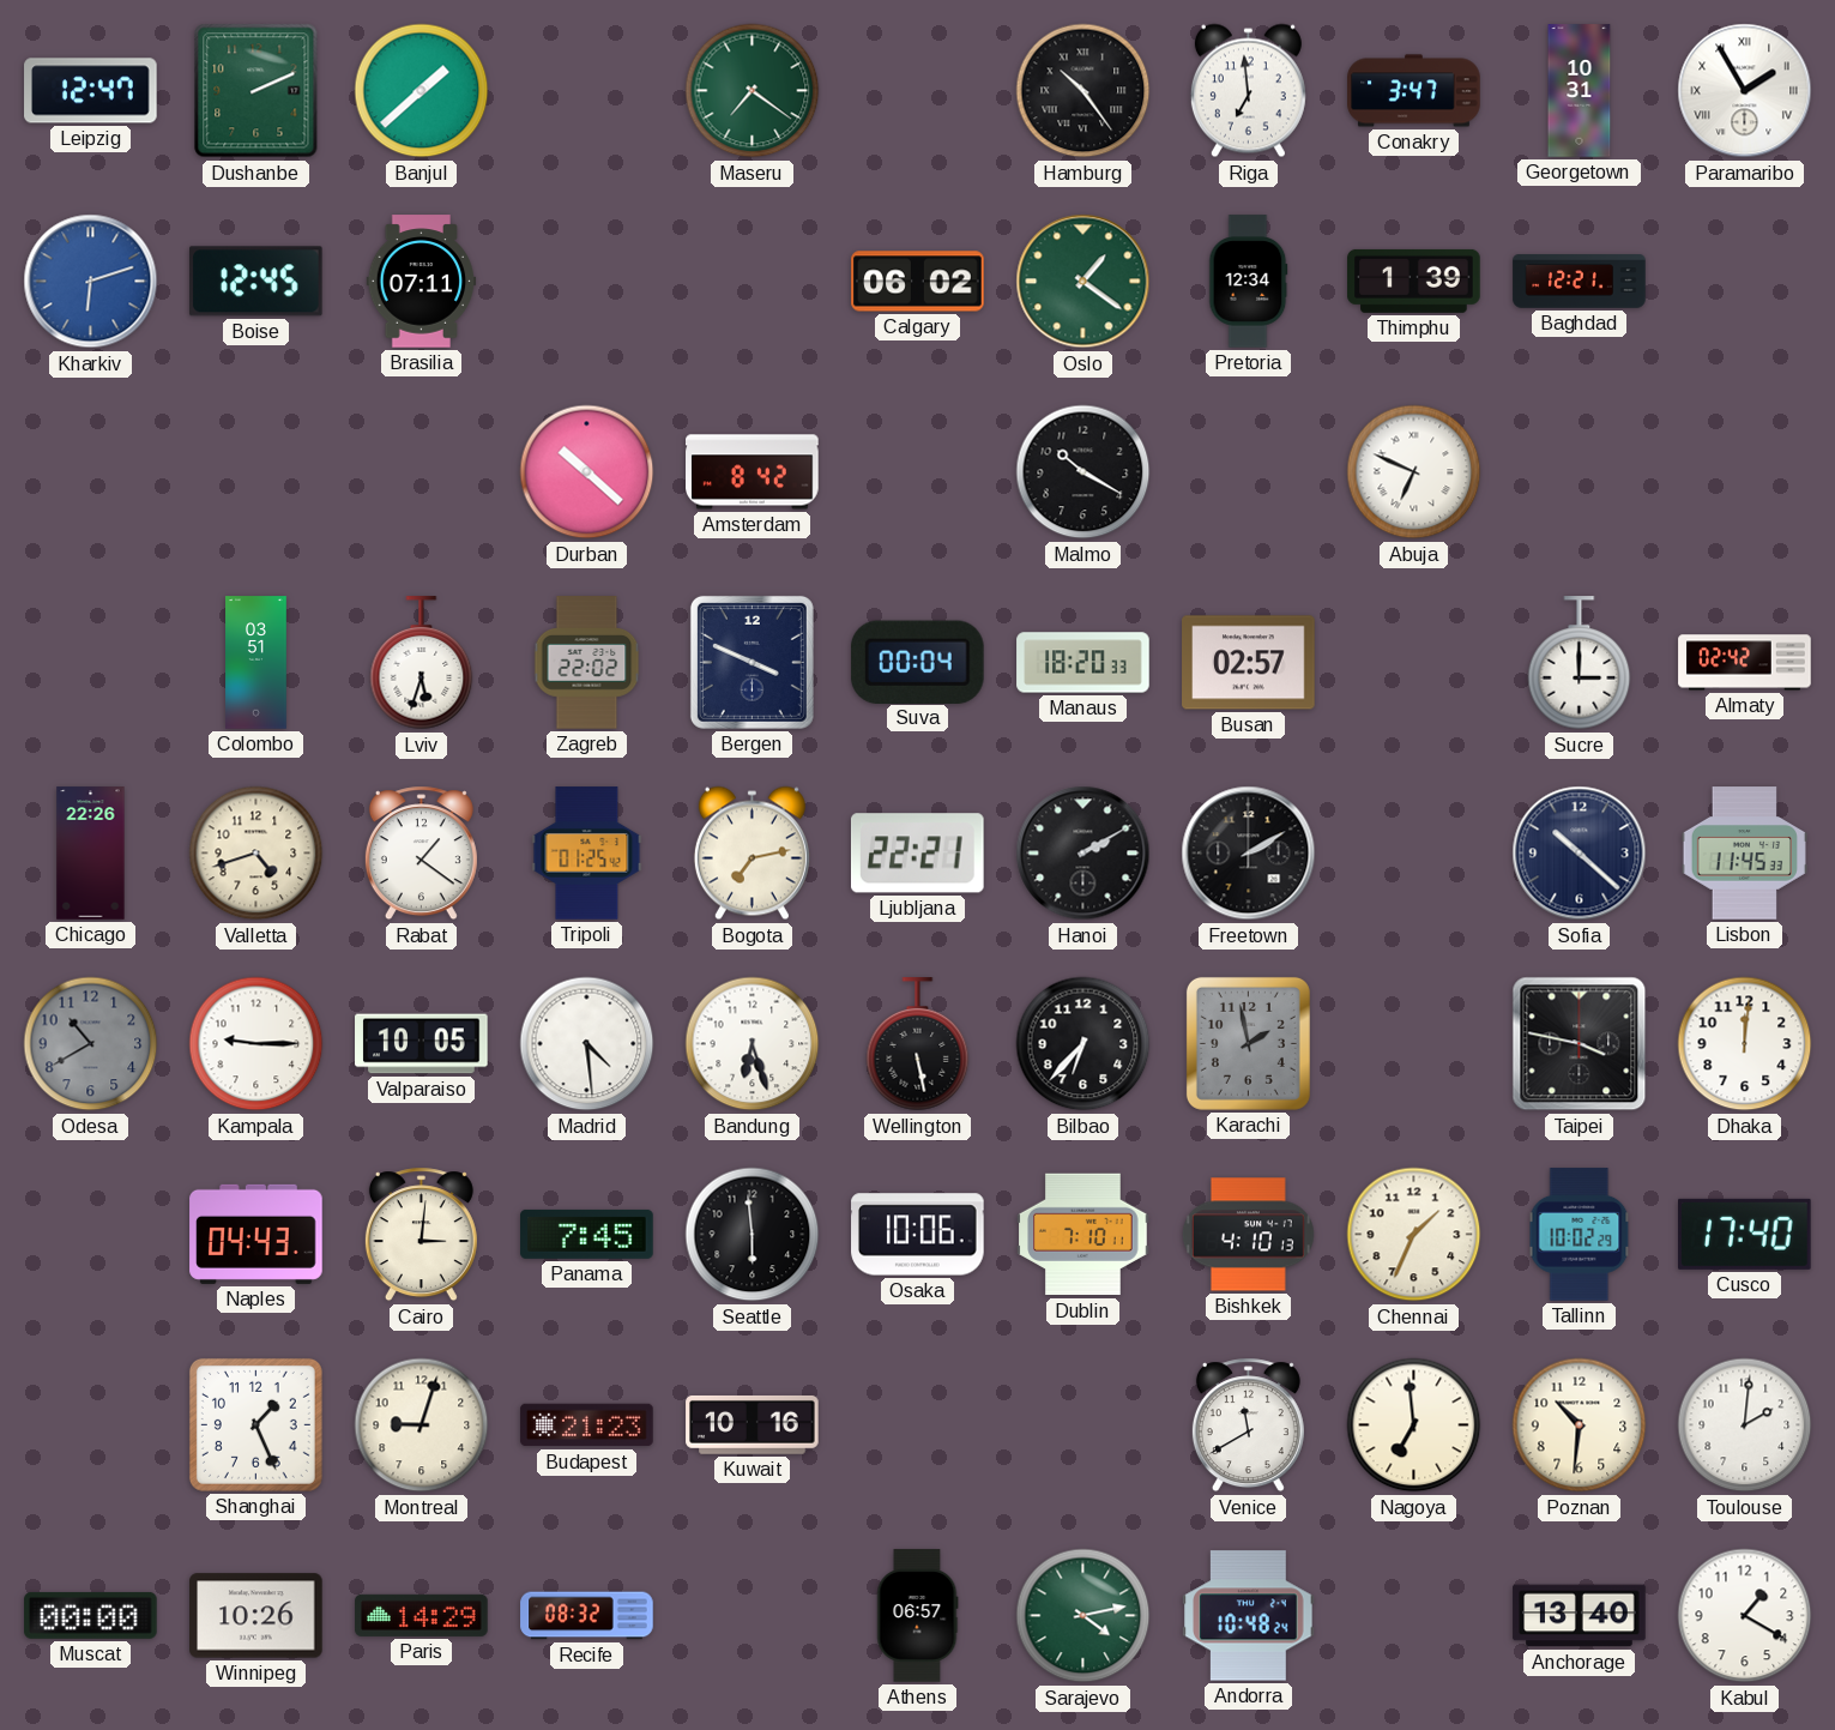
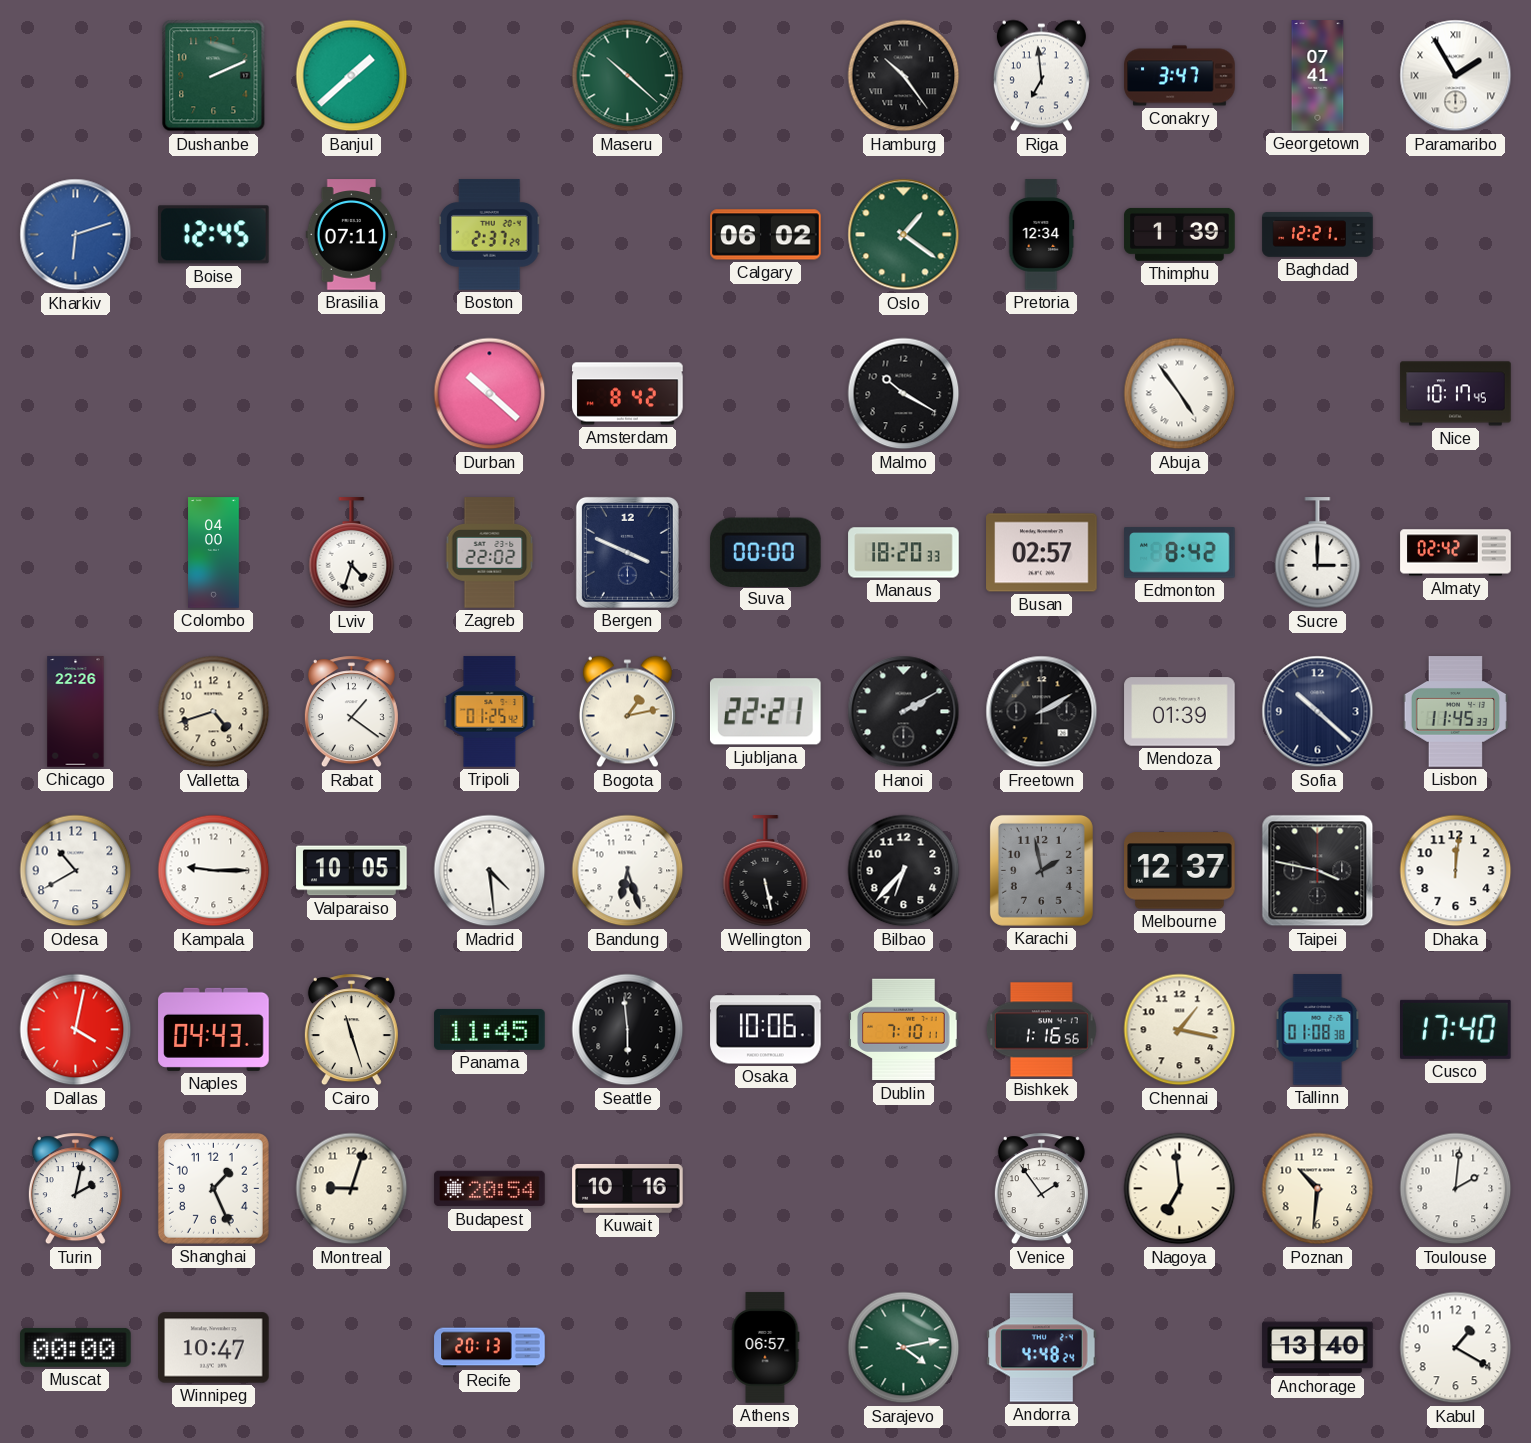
Leipzig: 12:47 -> none (91, 91)
Maseru: 7:21 -> 10:22 (628, 76)
Georgetown: 10:31 -> 07:41 (1318, 76)
Boston: none -> 2:37 (490, 235)
Abuja: 6:49 -> 4:54 (1180, 394)
Nice: none -> 10:17 (1456, 394)
Colombo: 03:51 -> 04:00 (214, 553)
Lviv: 5:33 -> 4:33 (352, 553)
Suva: 00:04 -> 00:00 (765, 552)
Edmonton: none -> 8:42 (1180, 553)
Bogota: 7:13 -> 1:13 (627, 712)
Mendoza: none -> 01:39 (1180, 712)
Odesa dial: grey -> white (76, 871)
Melbourne: none -> 12:37 (1180, 871)
Dallas: none -> 4:02 (76, 1030)
Cairo: 3:01 -> 11:27 (351, 1030)
Panama: 7:45 -> 11:45 (490, 1029)
Bishkek: 4:10 -> 1:16 (1041, 1030)
Chennai: 1:34 -> 1:17 (1180, 1030)
Tallinn: 10:02 -> 01:08 (1318, 1030)
Turin: none -> 2:02 (75, 1189)
Budapest: 21:23 -> 20:54 (490, 1189)
Venice: 11:40 -> 1:54 (1041, 1189)
Winnipeg: 10:26 -> 10:47 (214, 1348)
Paris: 14:29 -> none (422, 1615)
Recife: 08:32 -> 20:13 (490, 1348)
Andorra: 10:48 -> 4:48 (1042, 1348)
